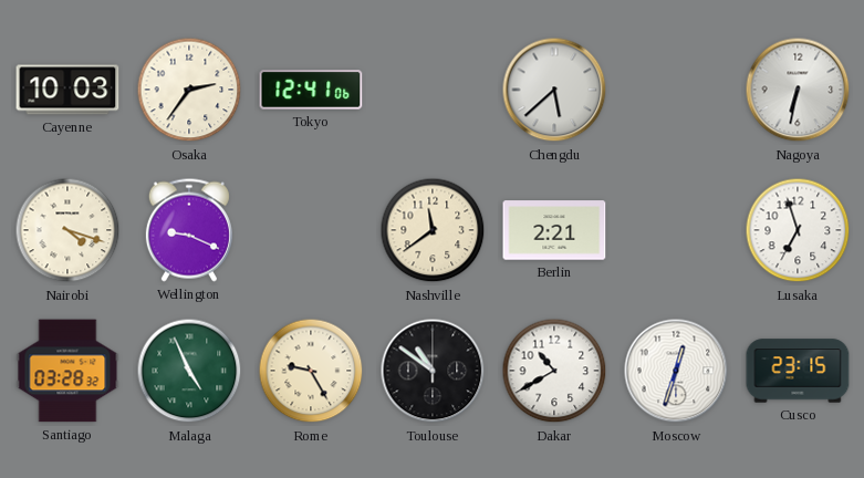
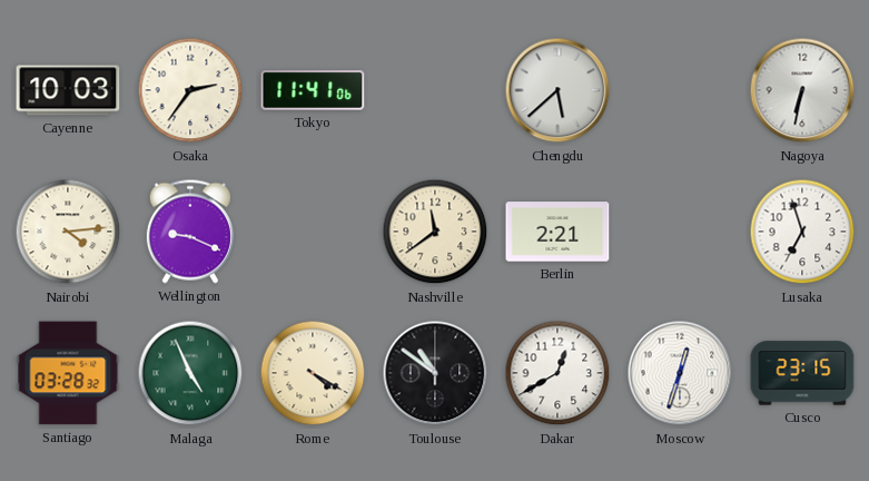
Tokyo: 12:41 -> 11:41 (313, 90)
Nairobi: 4:18 -> 4:14 (68, 232)
Rome: 9:25 -> 4:20 (313, 373)
Dakar: 10:40 -> 12:40 (557, 373)
